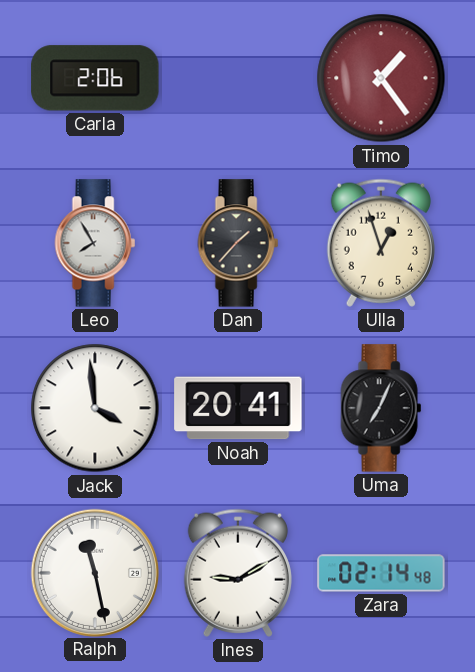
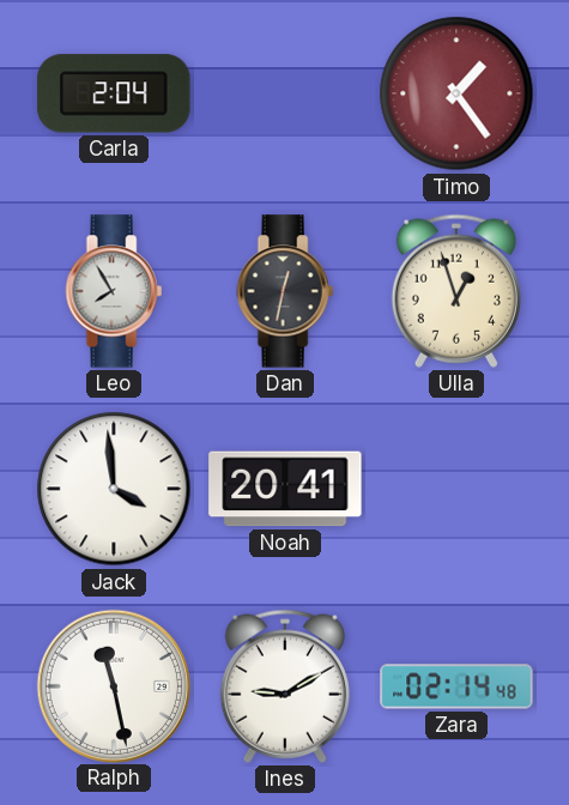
Carla: 2:06 -> 2:04 (114, 93)
Dan: 1:37 -> 12:32 (285, 291)
Uma: 7:04 -> none (381, 408)
